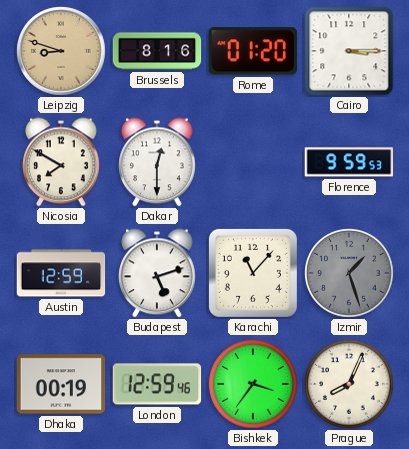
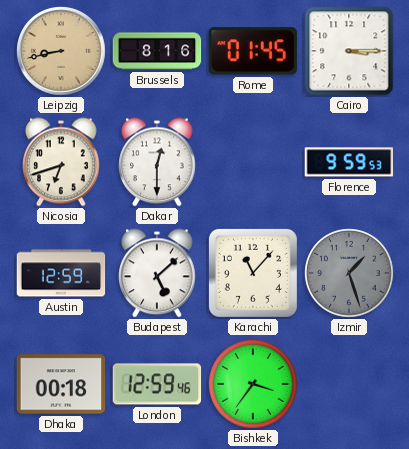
Leipzig: 8:48 -> 8:43 (62, 52)
Rome: 01:20 -> 01:45 (253, 51)
Nicosia: 7:50 -> 6:42 (62, 162)
Budapest: 5:12 -> 5:08 (158, 273)
Dhaka: 00:19 -> 00:18 (61, 384)
Prague: 8:04 -> none (350, 385)
